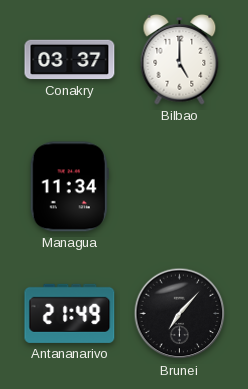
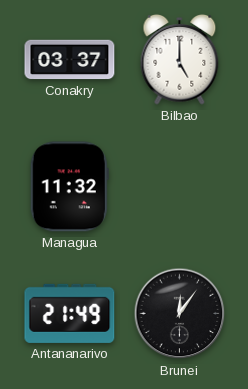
Managua: 11:34 -> 11:32 (69, 187)
Brunei: 7:07 -> 12:06 (180, 314)
